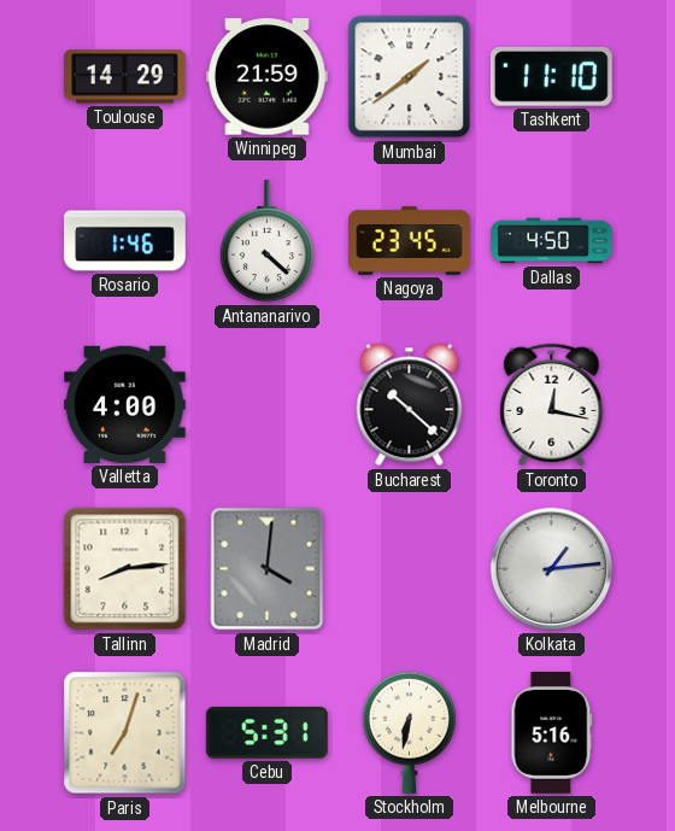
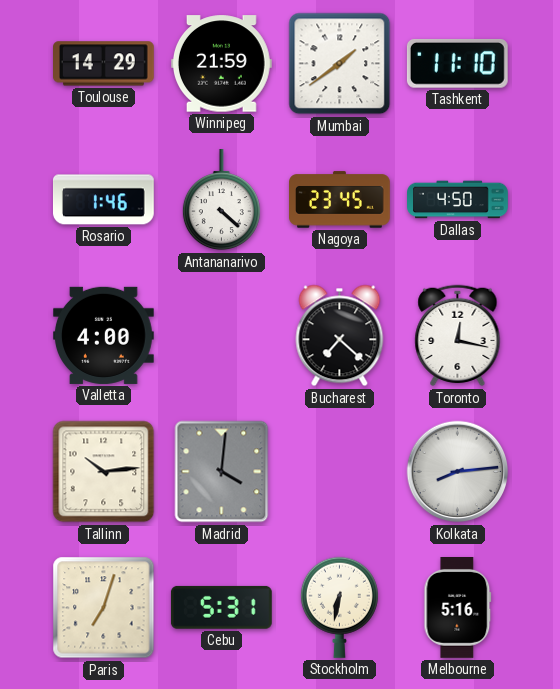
Bucharest: 10:22 -> 7:22 (340, 336)
Tallinn: 8:14 -> 10:14 (104, 472)
Kolkata: 1:14 -> 8:14 (458, 472)
